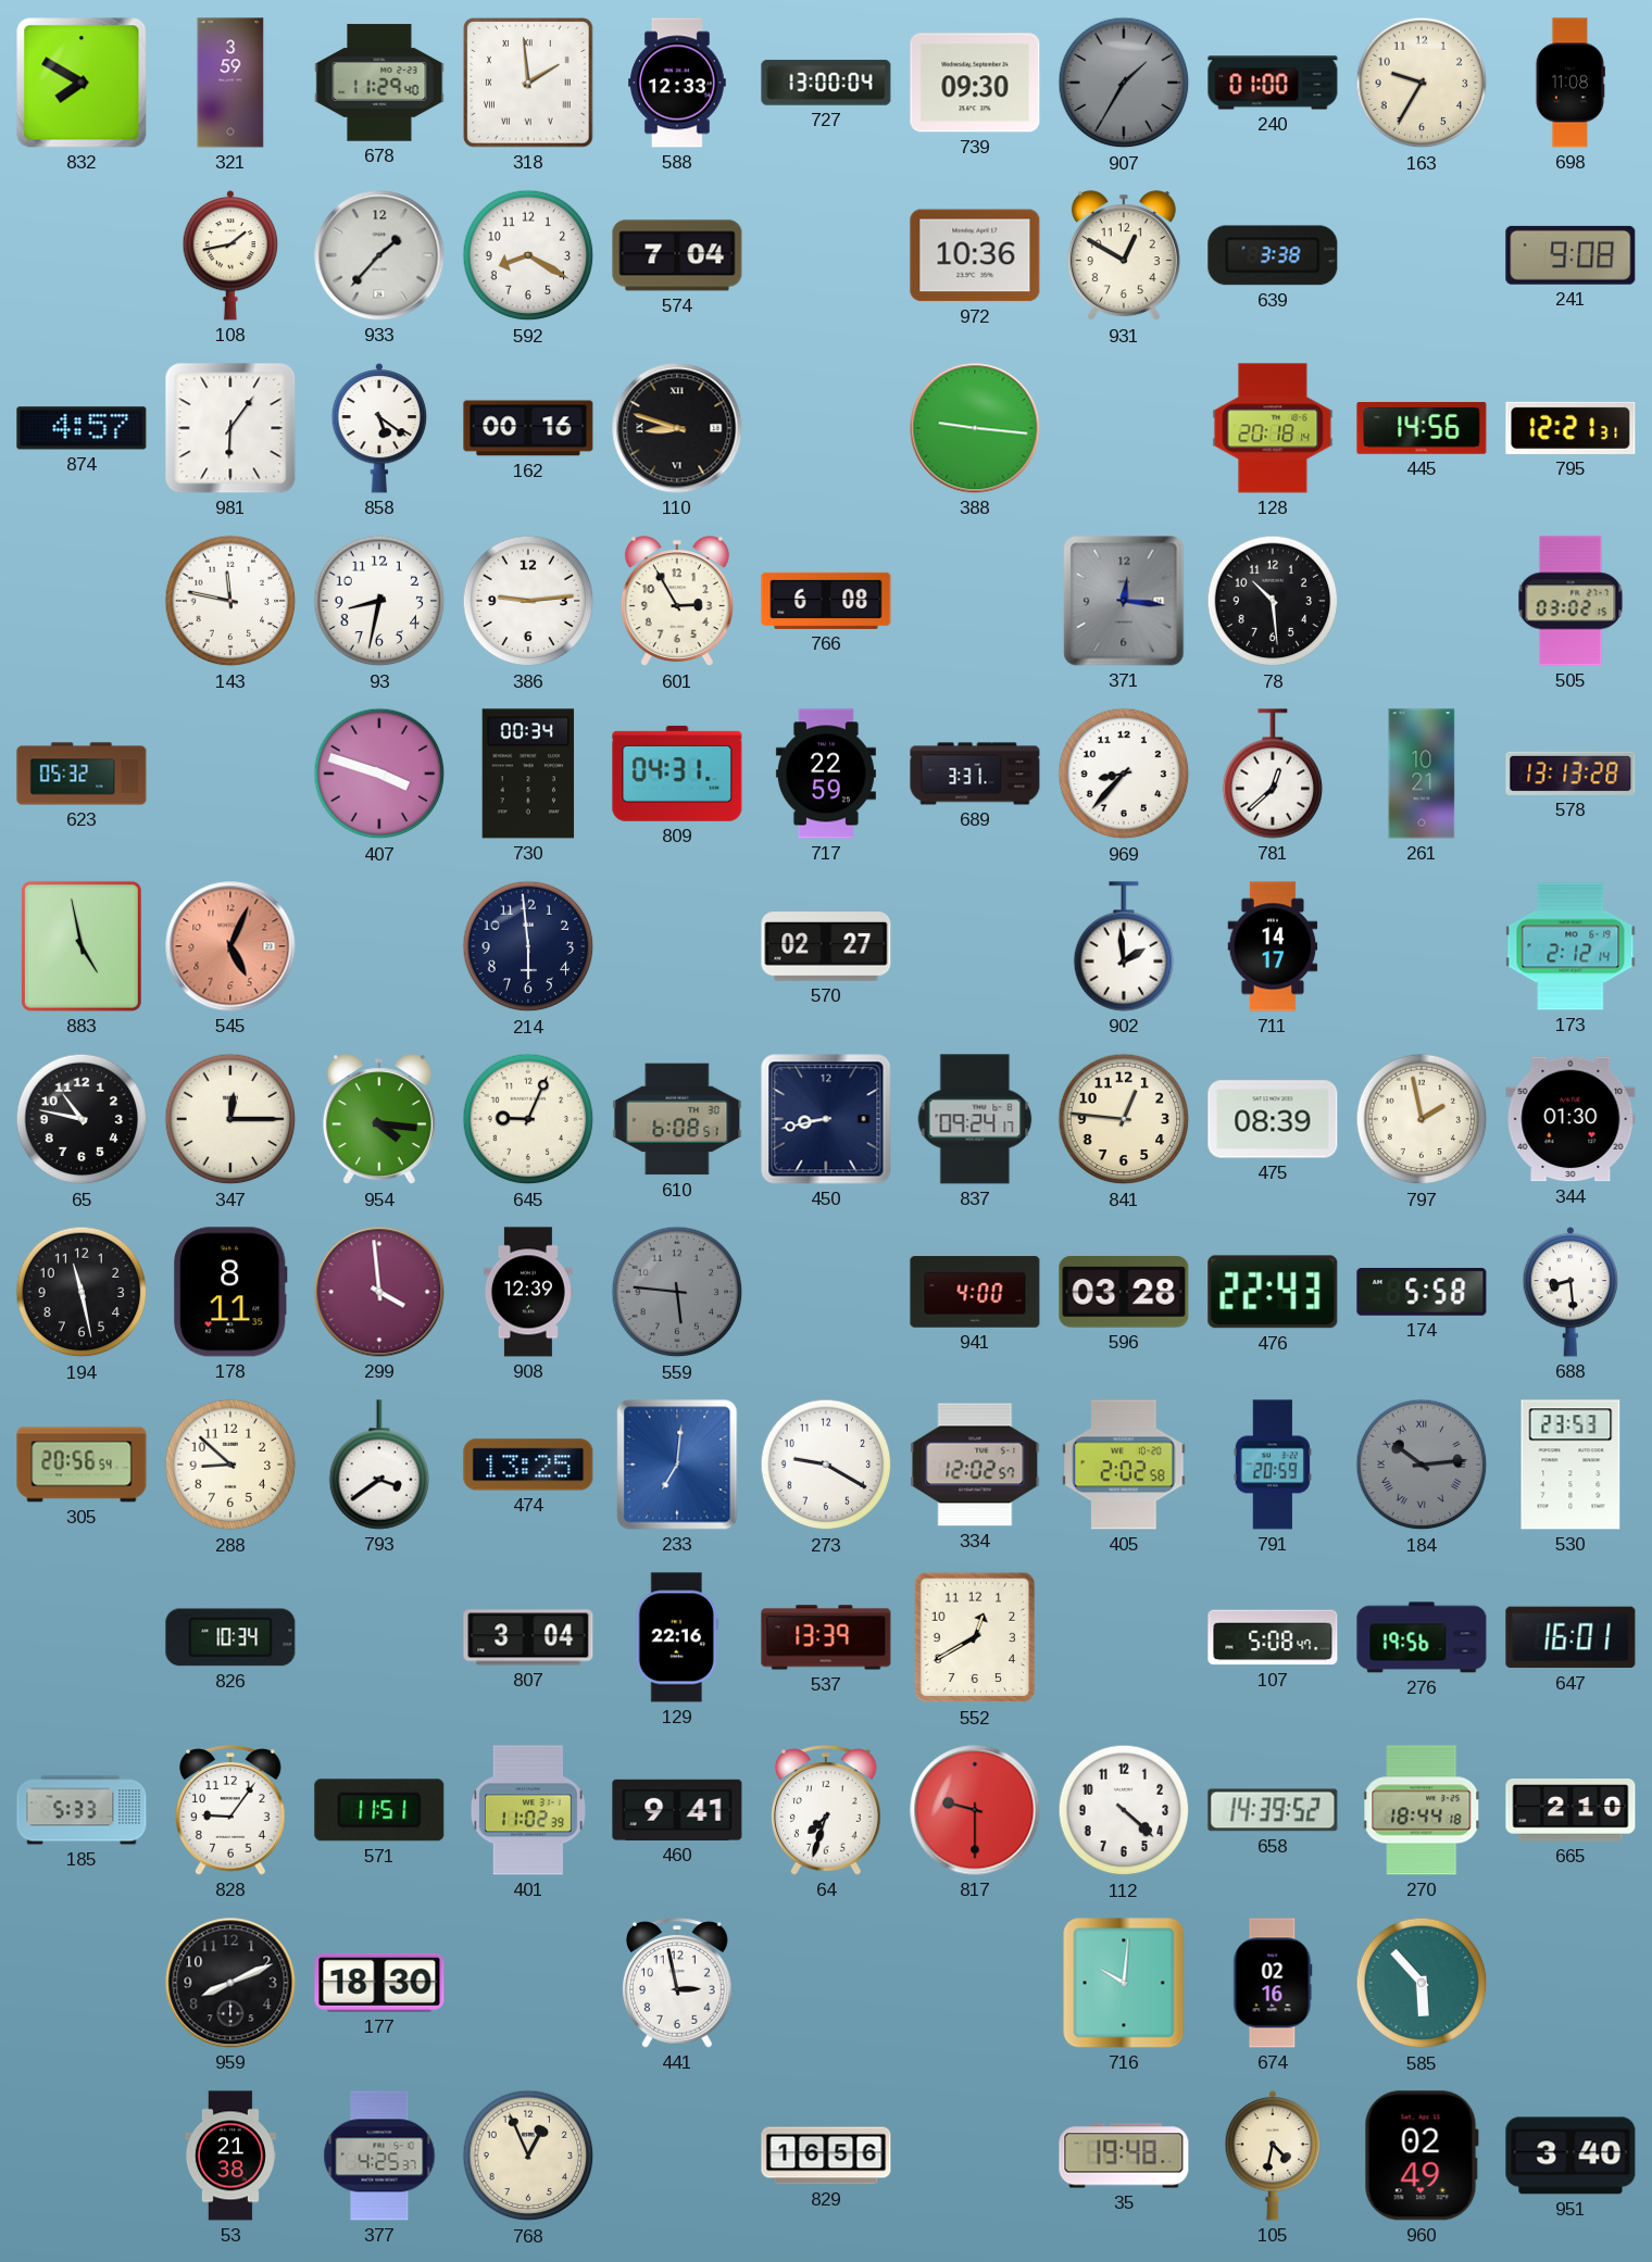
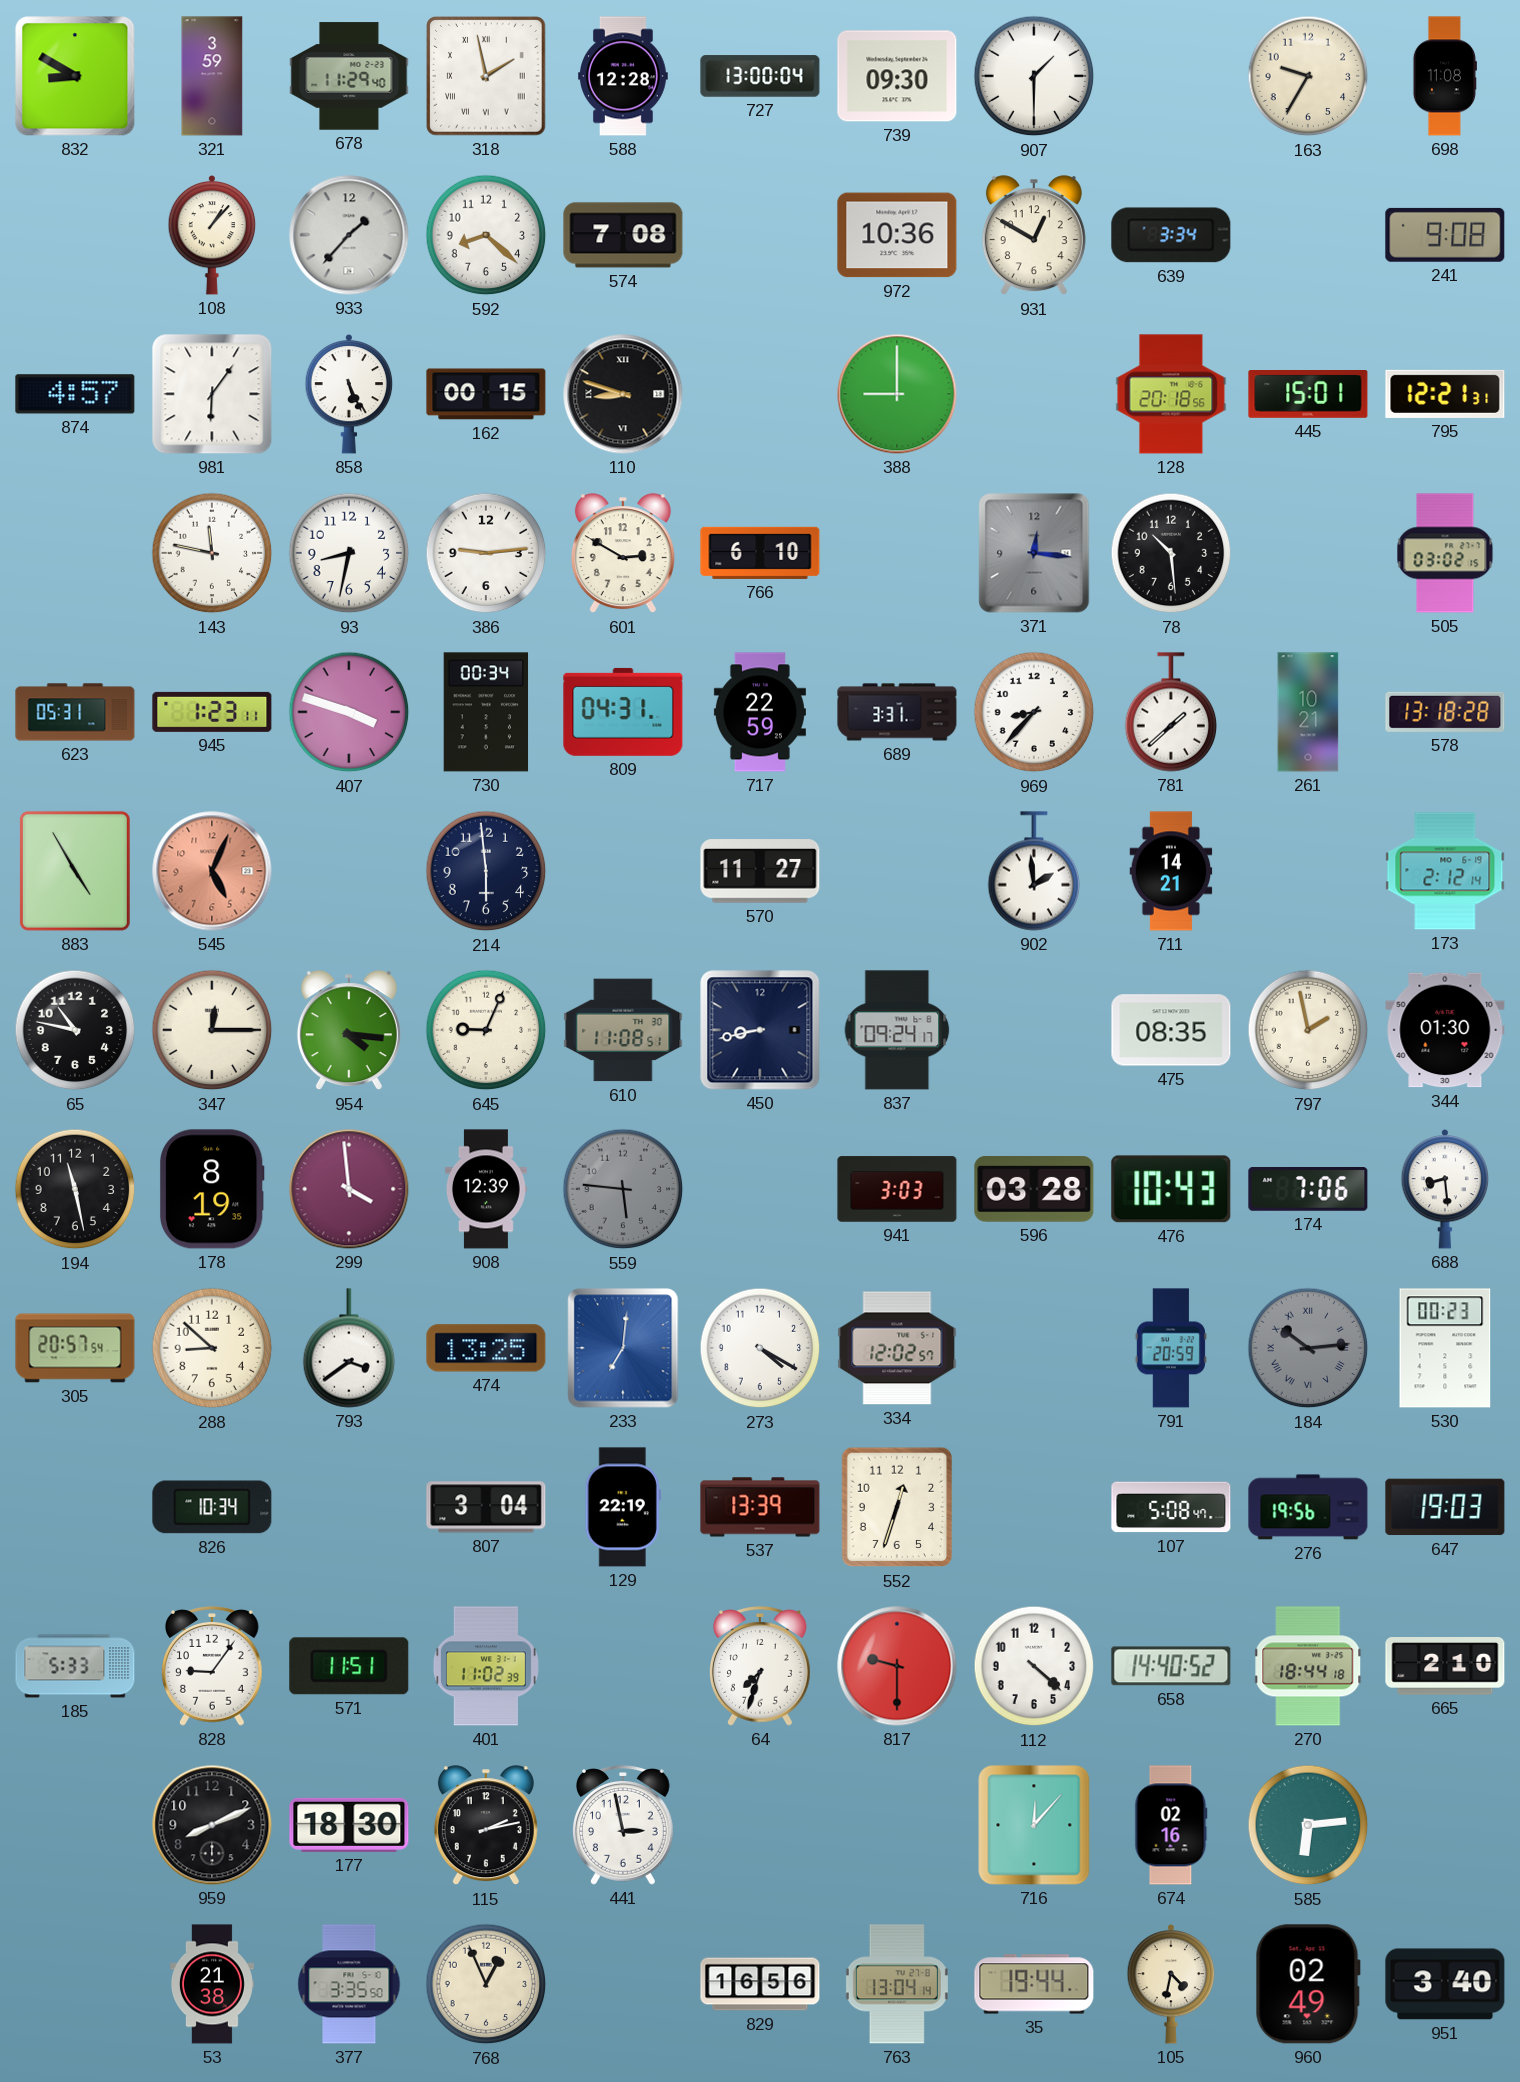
832: 7:50 -> 8:50 (75, 76)
318: 1:59 -> 1:58 (486, 76)
588: 12:33 -> 12:28 (624, 76)
907: 1:35 -> 1:30 (1034, 76)
907 dial: grey -> white (1034, 76)
240: 01:00 -> none (1273, 83)
108: 1:43 -> 1:07 (212, 235)
592: 8:20 -> 8:22 (486, 235)
574: 7:04 -> 7:08 (623, 235)
639: 3:38 -> 3:34 (1171, 235)
858: 5:21 -> 5:26 (349, 394)
162: 00:16 -> 00:15 (486, 394)
388: 9:16 -> 9:00 (897, 394)
128: 20:18:14 -> 20:18:56 (1171, 394)
445: 14:56 -> 15:01 (1308, 395)
601: 2:55 -> 2:50 (623, 554)
766: 6:08 -> 6:10 (760, 553)
623: 05:32 -> 05:31 (75, 712)
945: none -> 1:23 (212, 712)
781: 12:38 -> 1:38 (1171, 712)
578: 13:13 -> 13:18 (1445, 712)
883: 4:58 -> 4:55 (75, 871)
570: 02:27 -> 11:27 (760, 871)
711: 14:17 -> 14:21 (1171, 871)
610: 6:08 -> 11:08 (623, 1030)
841: 12:46 -> none (1124, 1119)
475: 08:39 -> 08:35 (1171, 1030)
178: 8:11 -> 8:19 (212, 1189)
941: 4:00 -> 3:03 (897, 1189)
476: 22:43 -> 10:43 (1171, 1189)
174: 5:58 -> 7:06 (1308, 1190)
305: 20:56 -> 20:57 (75, 1348)
273: 9:20 -> 4:20 (760, 1348)
405: 2:02 -> none (1124, 1465)
530: 23:53 -> 00:23 (1445, 1348)
129: 22:16 -> 22:19 (623, 1507)
552: 12:40 -> 12:33 (897, 1507)
647: 16:01 -> 19:03 (1445, 1507)
460: 9:41 -> none (677, 1810)
658: 14:39 -> 14:40 (1171, 1666)
115: none -> 2:13 (486, 1826)
716: 10:01 -> 12:07 (1034, 1825)
585: 5:53 -> 6:14 (1308, 1825)
377: 4:25 -> 3:35 (349, 1984)
763: none -> 13:04 (897, 1984)
35: 19:48 -> 19:44 (1034, 1984)
